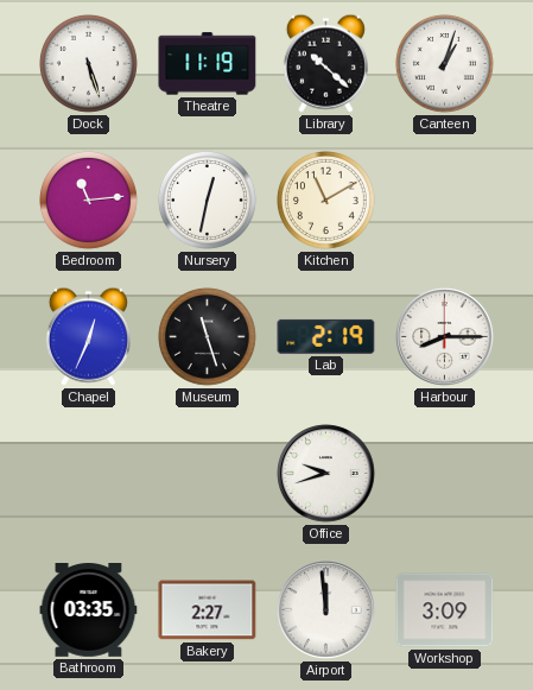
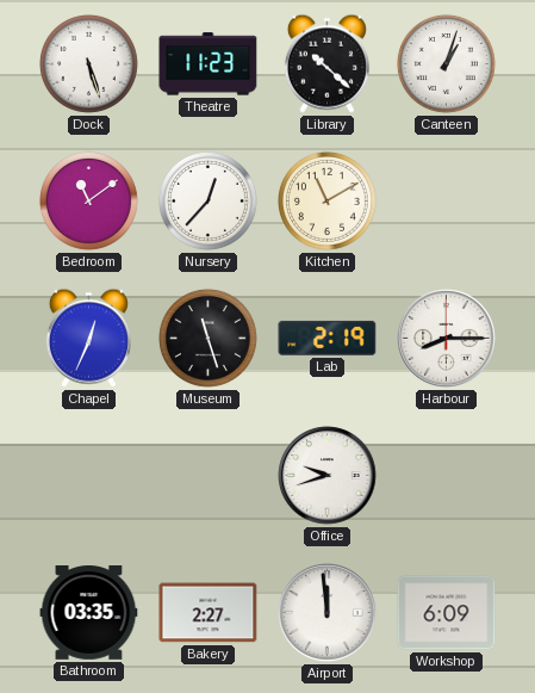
Theatre: 11:19 -> 11:23 (209, 64)
Bedroom: 11:14 -> 11:09 (89, 202)
Nursery: 12:32 -> 12:37 (209, 202)
Workshop: 3:09 -> 6:09 (447, 613)
